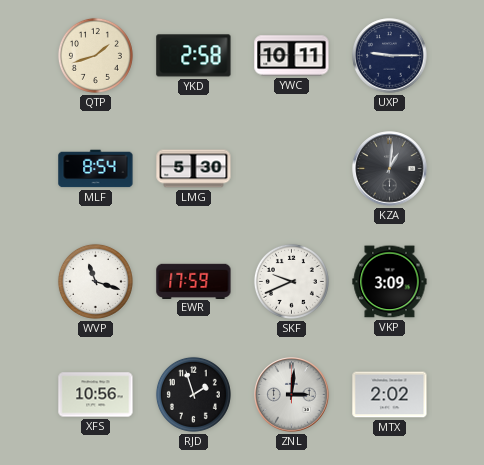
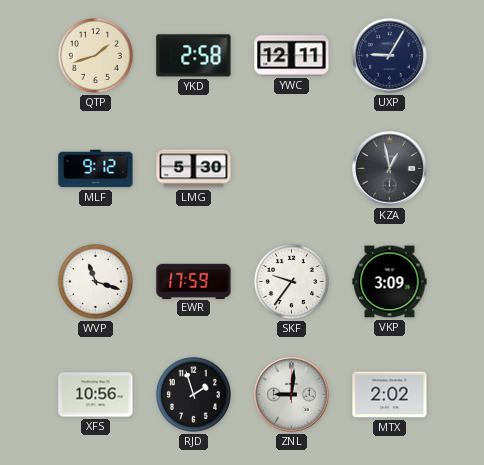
YWC: 10:11 -> 12:11 (292, 56)
UXP: 9:15 -> 9:05 (390, 56)
MLF: 8:54 -> 9:12 (96, 169)
KZA: 1:01 -> 12:58 (390, 169)
SKF: 9:41 -> 9:36 (291, 281)
ZNL: 3:01 -> 9:01 (292, 395)
